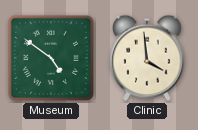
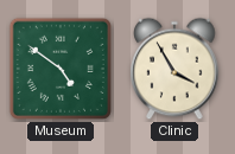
Clinic: 3:59 -> 3:55 (174, 69)
